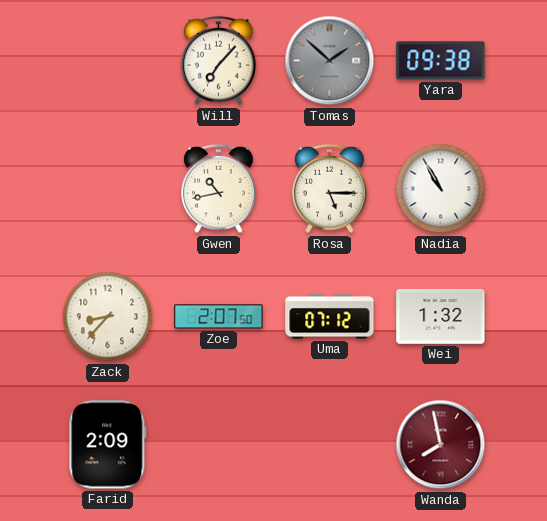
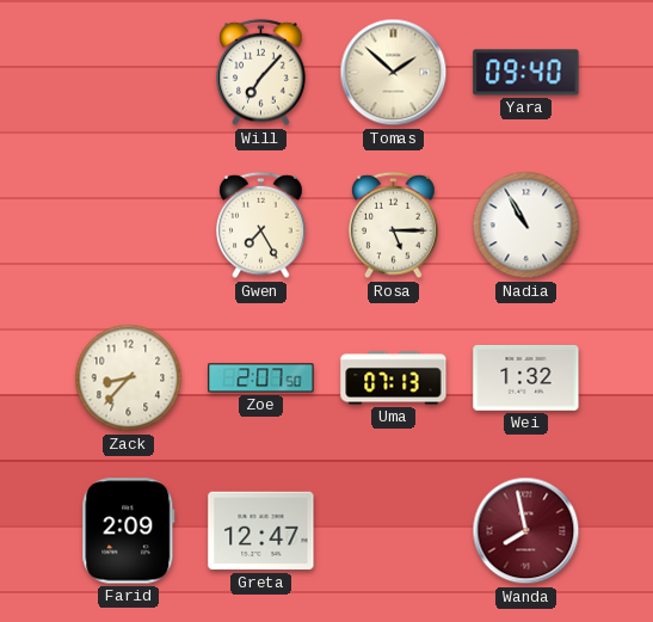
Tomas dial: grey -> cream (394, 73)
Yara: 09:38 -> 09:40 (526, 73)
Gwen: 10:43 -> 7:25 (261, 226)
Uma: 07:12 -> 07:13 (394, 378)
Greta: none -> 12:47 (261, 531)
